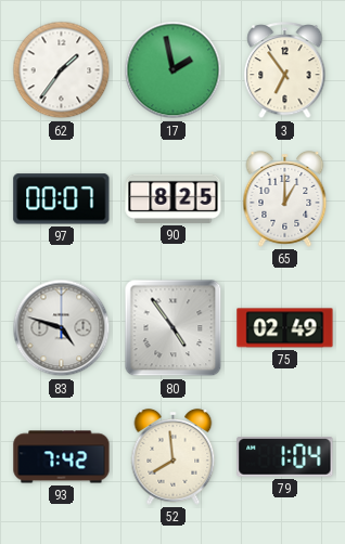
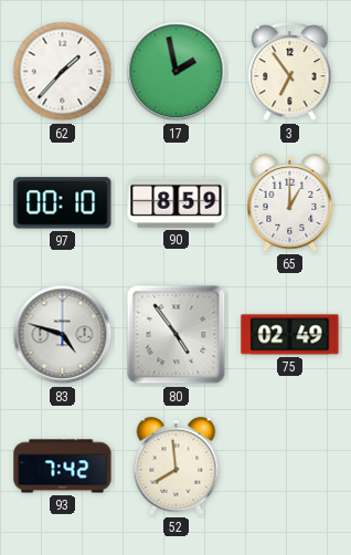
62: 1:36 -> 1:37 (63, 72)
97: 00:07 -> 00:10 (63, 203)
90: 8:25 -> 8:59 (177, 202)
79: 1:04 -> none (285, 457)
